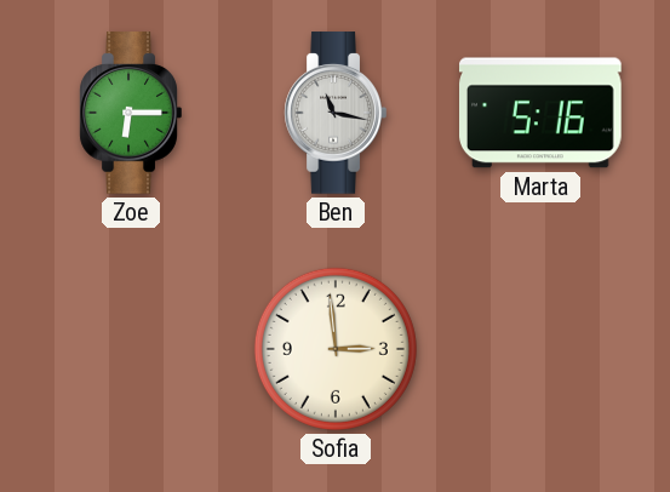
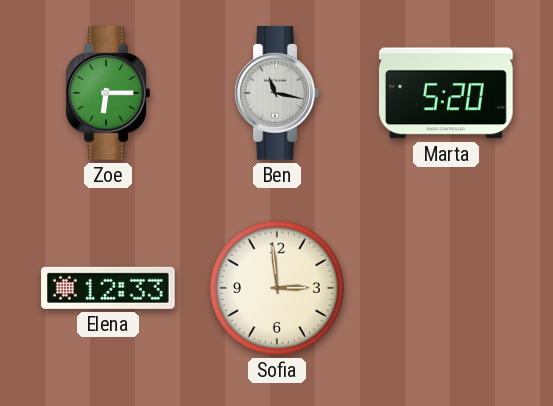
Marta: 5:16 -> 5:20 (447, 93)
Elena: none -> 12:33 (109, 288)
